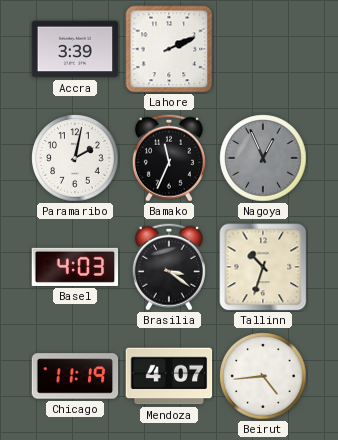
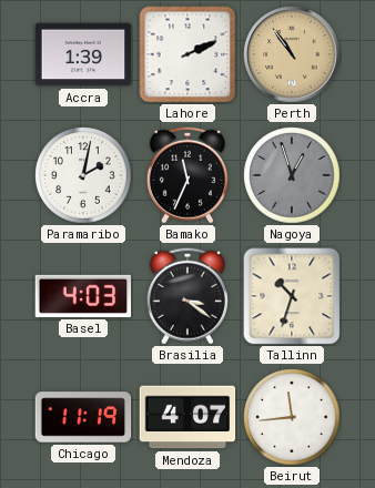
Accra: 3:39 -> 1:39 (83, 54)
Perth: none -> 10:54 (292, 54)
Nagoya: 12:56 -> 12:57 (292, 175)
Beirut: 4:44 -> 11:44 (292, 417)
